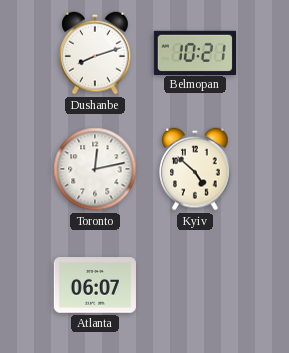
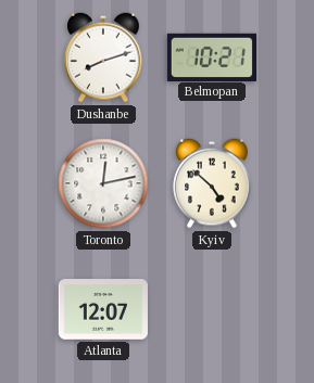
Atlanta: 06:07 -> 12:07 (102, 309)
